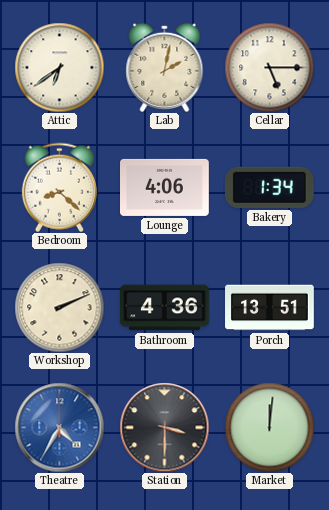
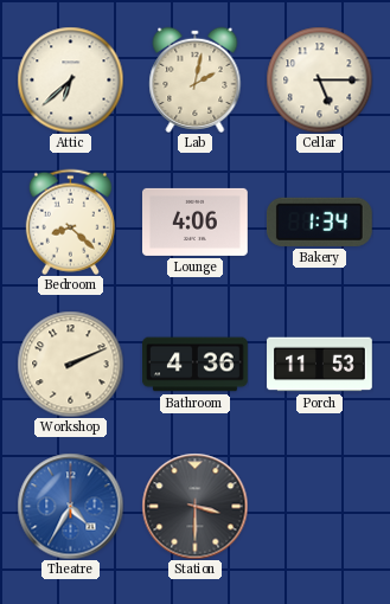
Attic: 6:39 -> 6:38 (70, 79)
Porch: 13:51 -> 11:53 (320, 365)
Market: 12:01 -> none (269, 427)
